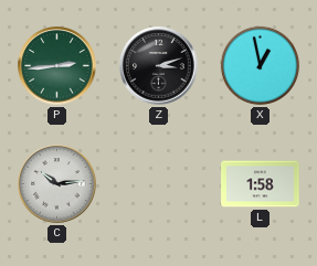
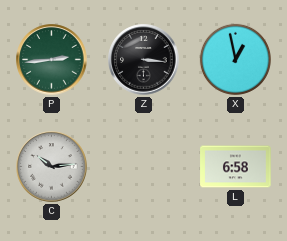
Z: 3:12 -> 3:16 (144, 60)
L: 1:58 -> 6:58 (236, 167)
